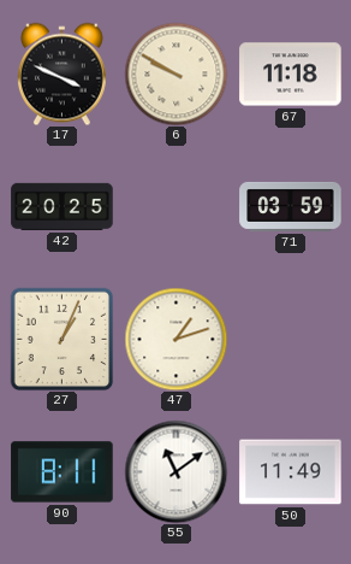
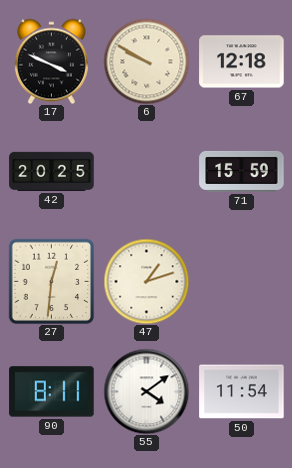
67: 11:18 -> 12:18 (242, 62)
71: 03:59 -> 15:59 (242, 171)
27: 1:04 -> 12:31 (51, 281)
55: 11:09 -> 4:09 (146, 391)
50: 11:49 -> 11:54 (242, 392)
